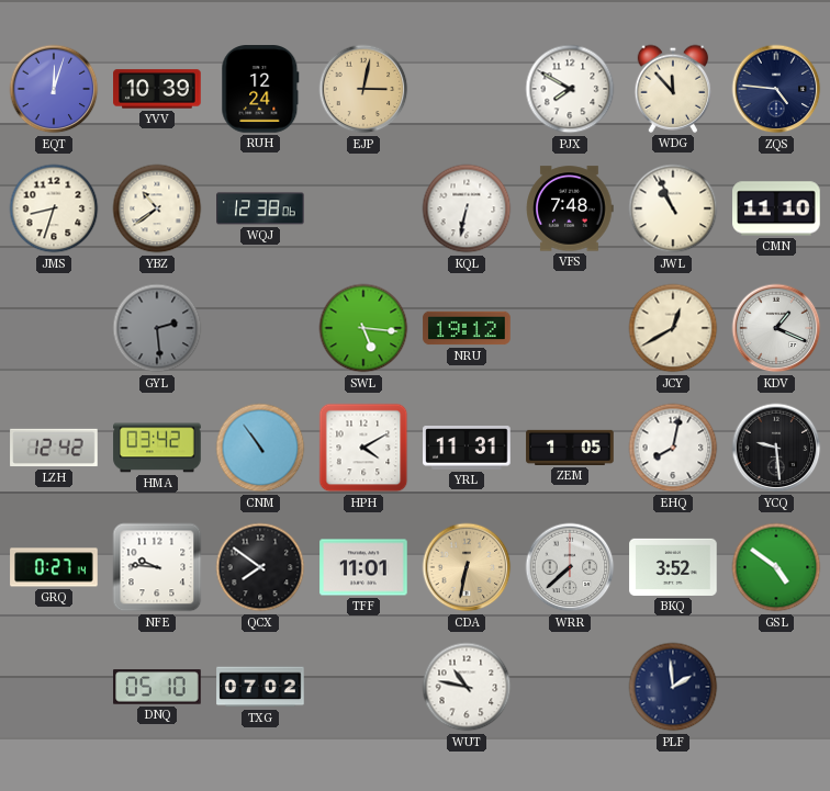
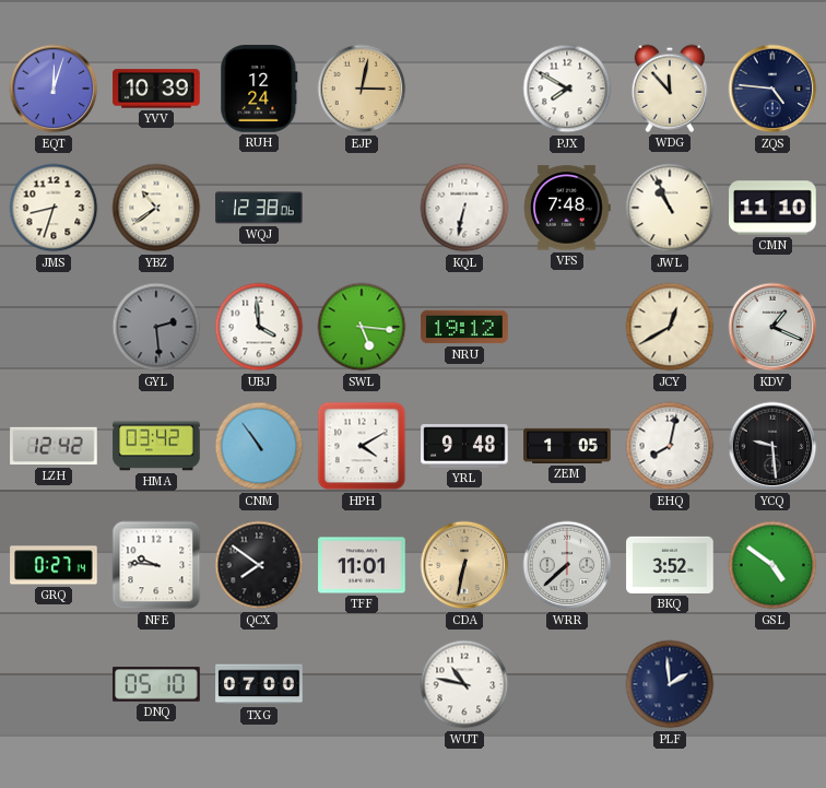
UBJ: none -> 3:59 (259, 327)
YRL: 11:31 -> 9:48 (464, 446)
TXG: 07:02 -> 07:00 (259, 684)
